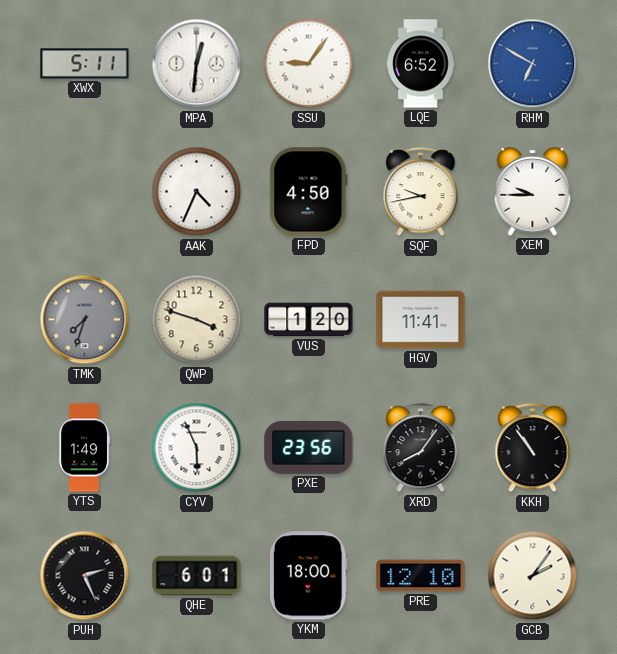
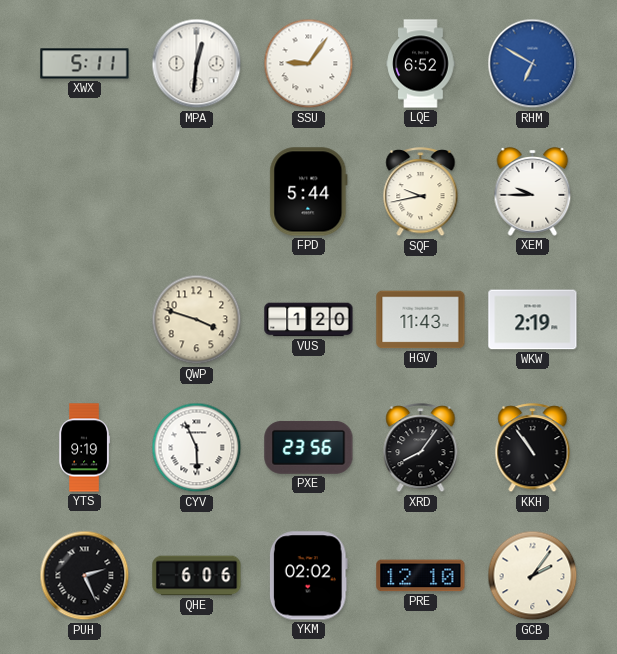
AAK: 4:34 -> none (197, 192)
FPD: 4:50 -> 5:44 (309, 192)
TMK: 7:33 -> none (85, 320)
HGV: 11:41 -> 11:43 (421, 320)
WKW: none -> 2:19 (533, 320)
YTS: 1:49 -> 9:19 (85, 448)
QHE: 6:01 -> 6:06 (197, 576)
YKM: 18:00 -> 02:02 (308, 576)
